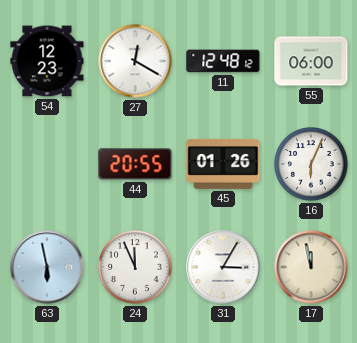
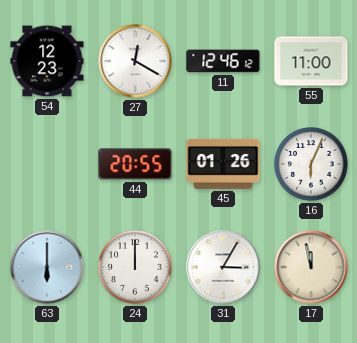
11: 12:48 -> 12:46 (223, 61)
55: 06:00 -> 11:00 (311, 61)
63: 5:58 -> 6:00 (47, 267)
24: 11:56 -> 12:00 (135, 267)
